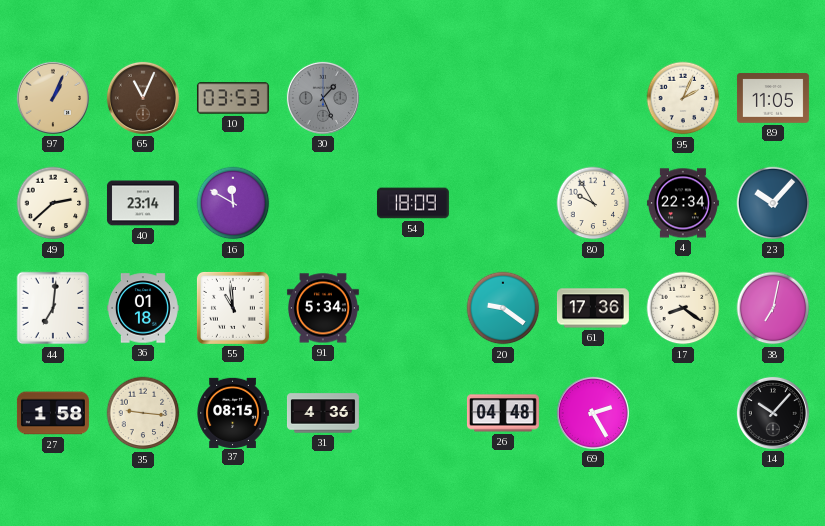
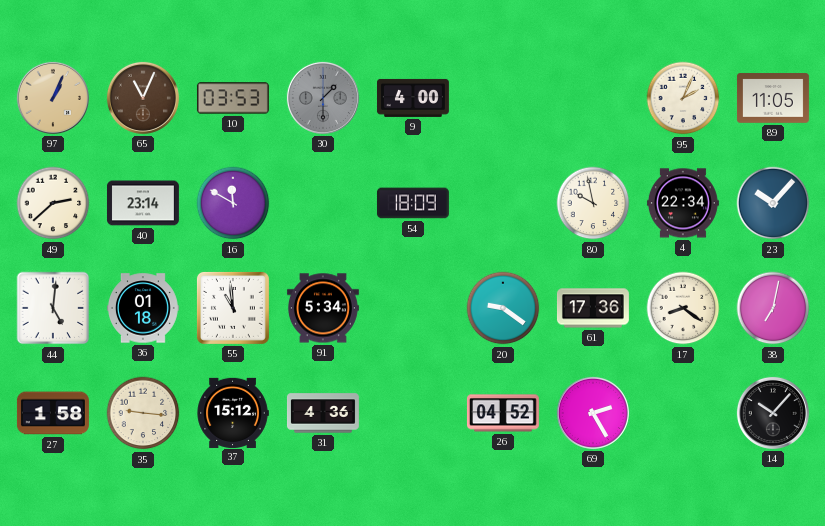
30: 1:26 -> 1:30 (323, 98)
9: none -> 4:00 (413, 98)
80: 9:55 -> 9:58 (593, 203)
44: 7:01 -> 5:01 (53, 308)
37: 08:15 -> 15:12 (233, 412)
26: 04:48 -> 04:52 (503, 413)
